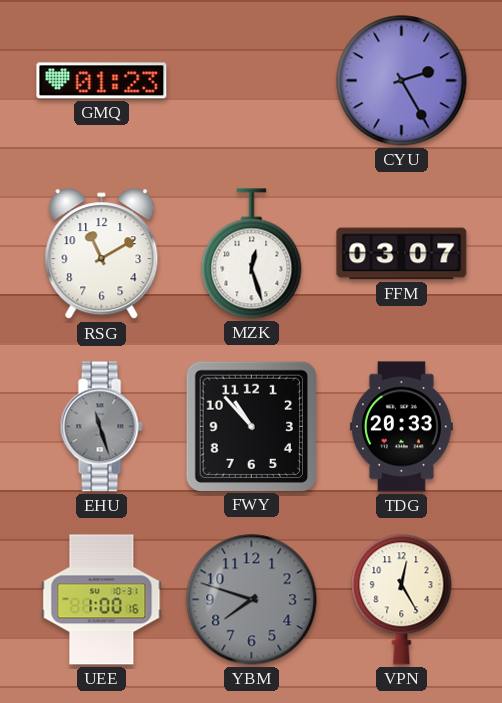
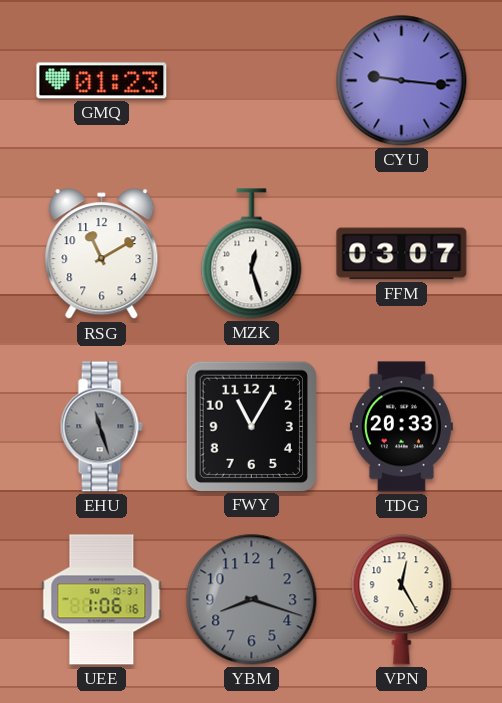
CYU: 2:25 -> 9:16 (402, 81)
FWY: 10:53 -> 11:05 (251, 426)
UEE: 1:00 -> 1:06 (102, 600)
YBM: 7:48 -> 8:18 (252, 600)
